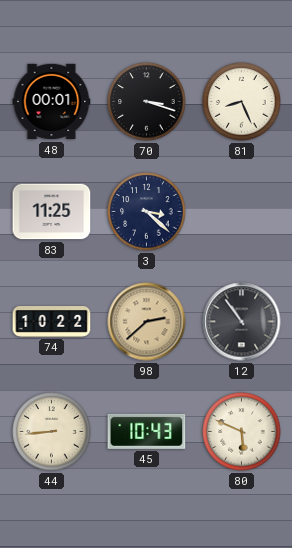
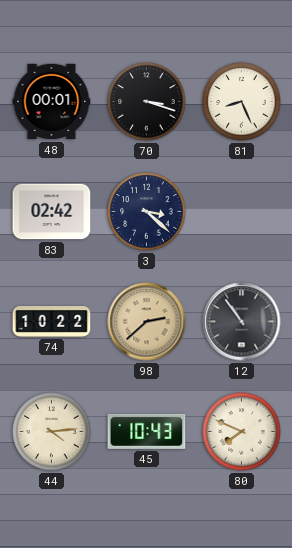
83: 11:25 -> 02:42 (52, 212)
44: 8:44 -> 4:14 (52, 432)
80: 5:49 -> 7:49 (242, 432)
